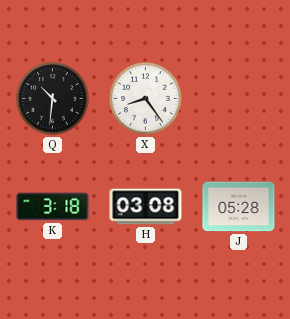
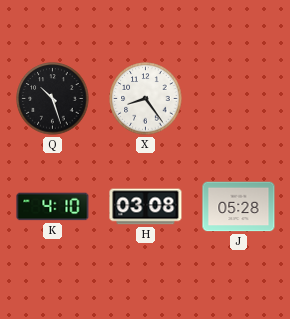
Q: 10:31 -> 10:27 (53, 99)
K: 3:18 -> 4:10 (53, 207)
